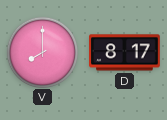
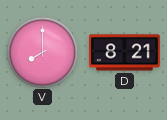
D: 8:17 -> 8:21 (125, 53)
